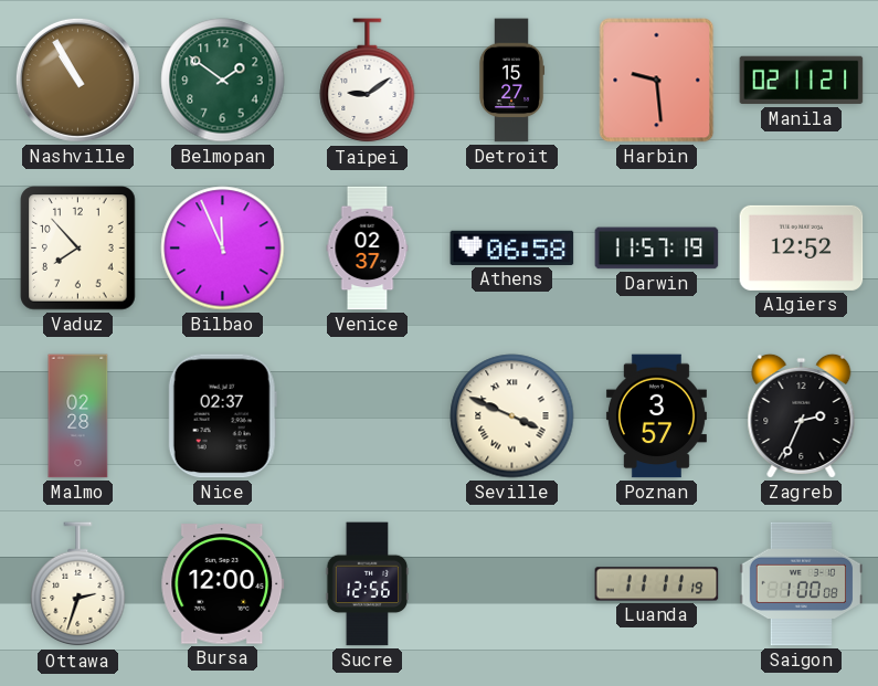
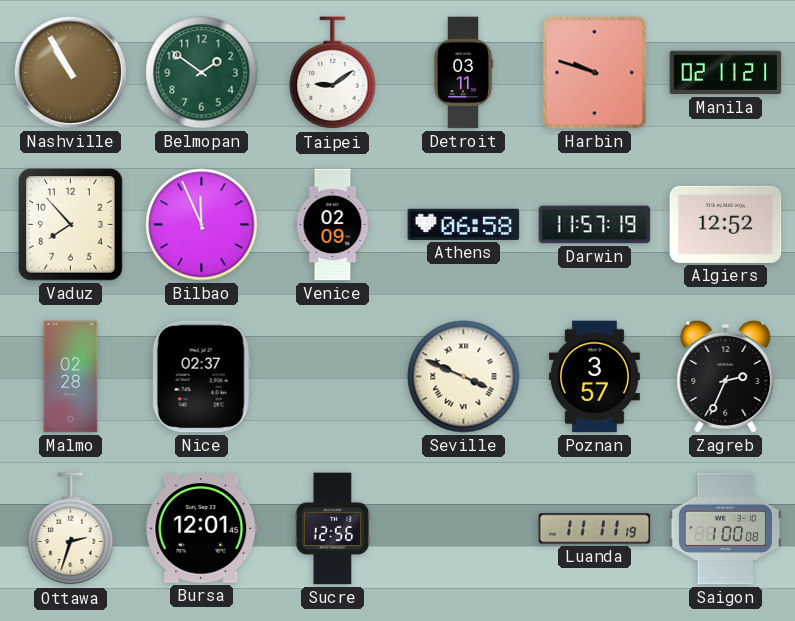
Detroit: 15:27 -> 03:11 (463, 73)
Harbin: 9:29 -> 9:48 (595, 73)
Venice: 02:37 -> 02:09 (333, 225)
Bursa: 12:00 -> 12:01 (202, 529)
